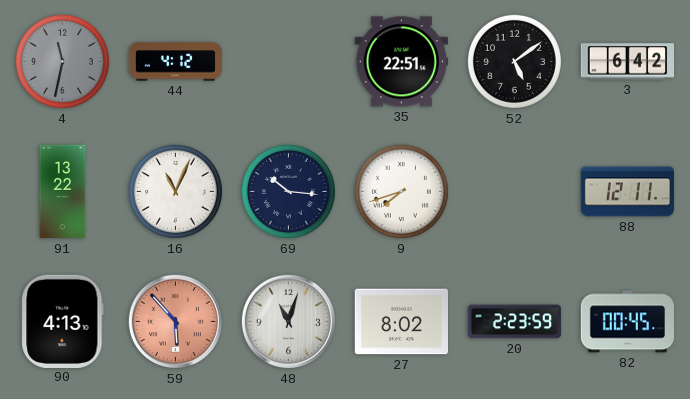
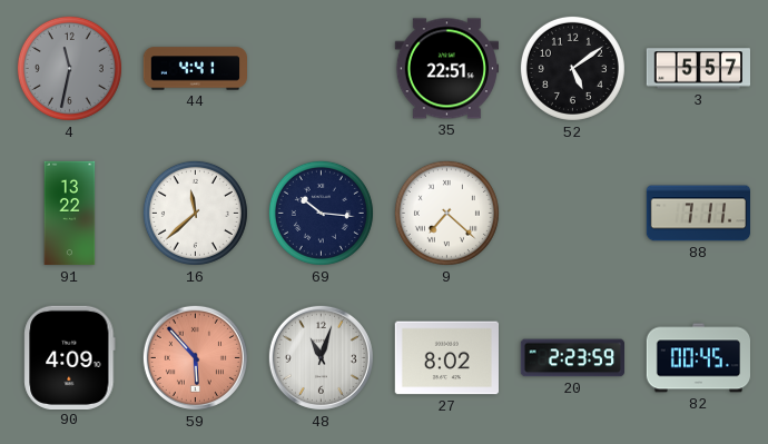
44: 4:12 -> 4:41 (195, 69)
3: 6:42 -> 5:57 (698, 69)
16: 11:04 -> 11:38 (195, 213)
9: 7:42 -> 7:22 (446, 213)
88: 12:11 -> 7:11 (698, 214)
90: 4:13 -> 4:09 (70, 357)
